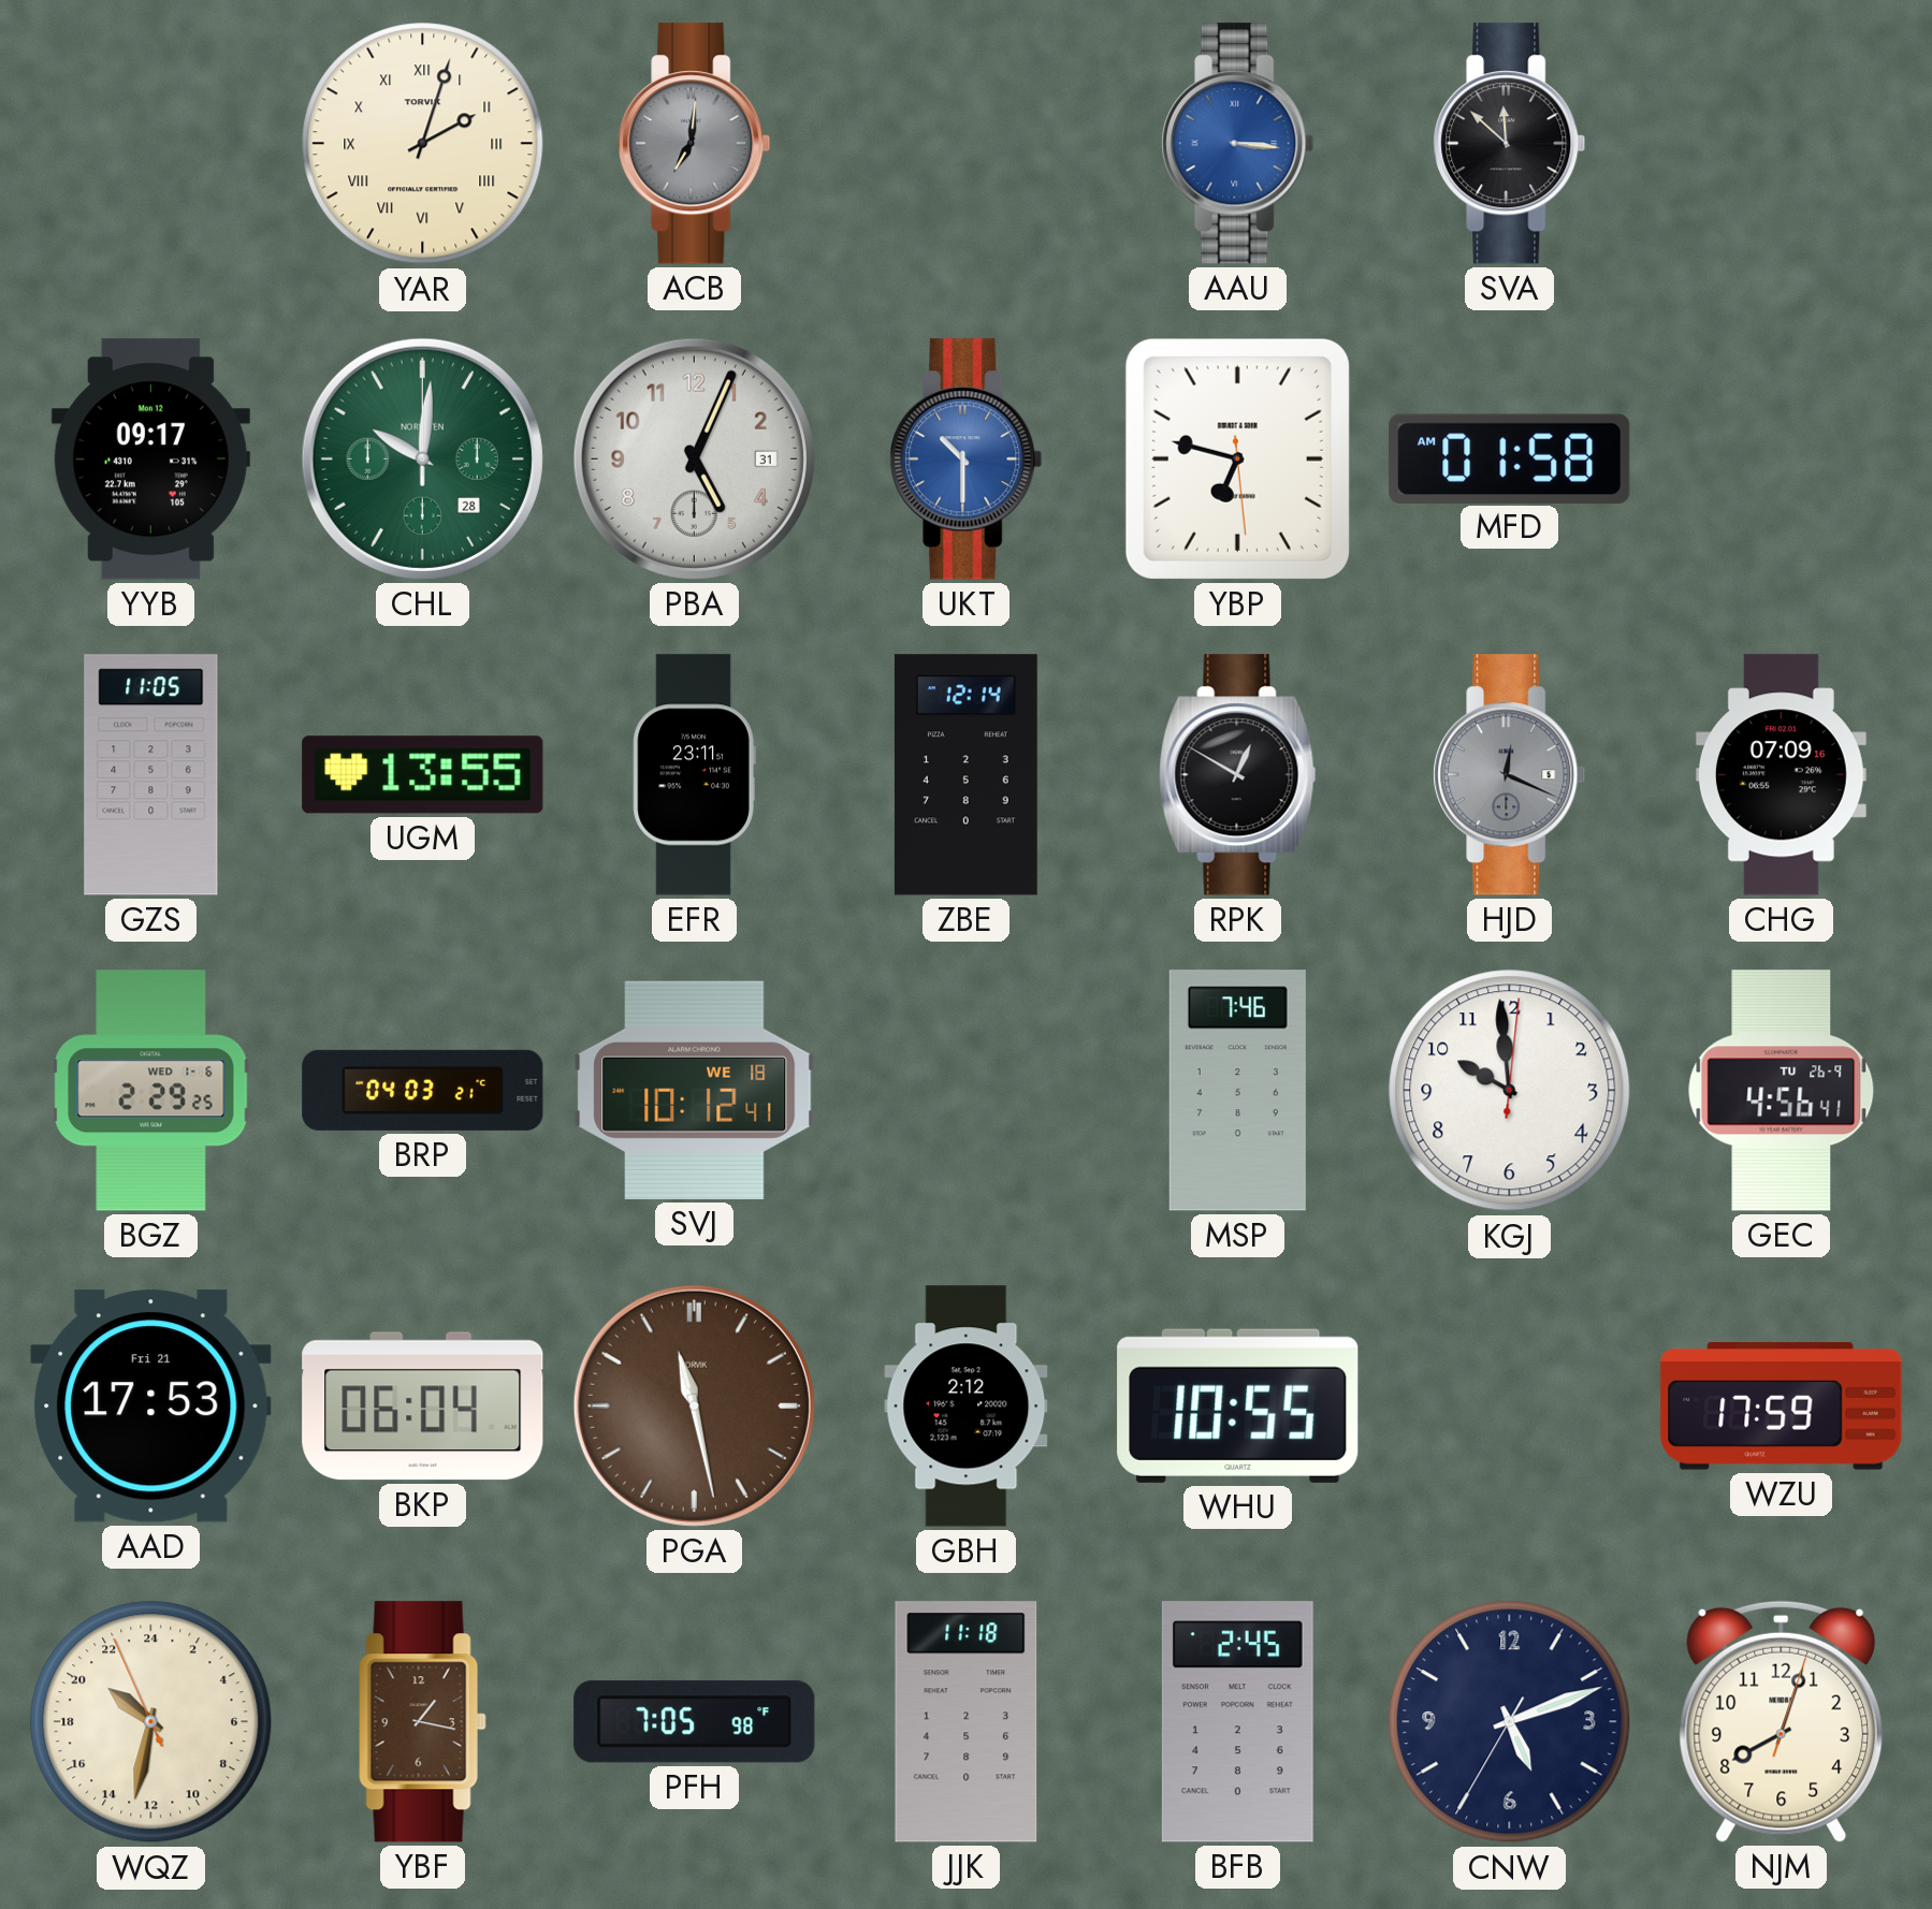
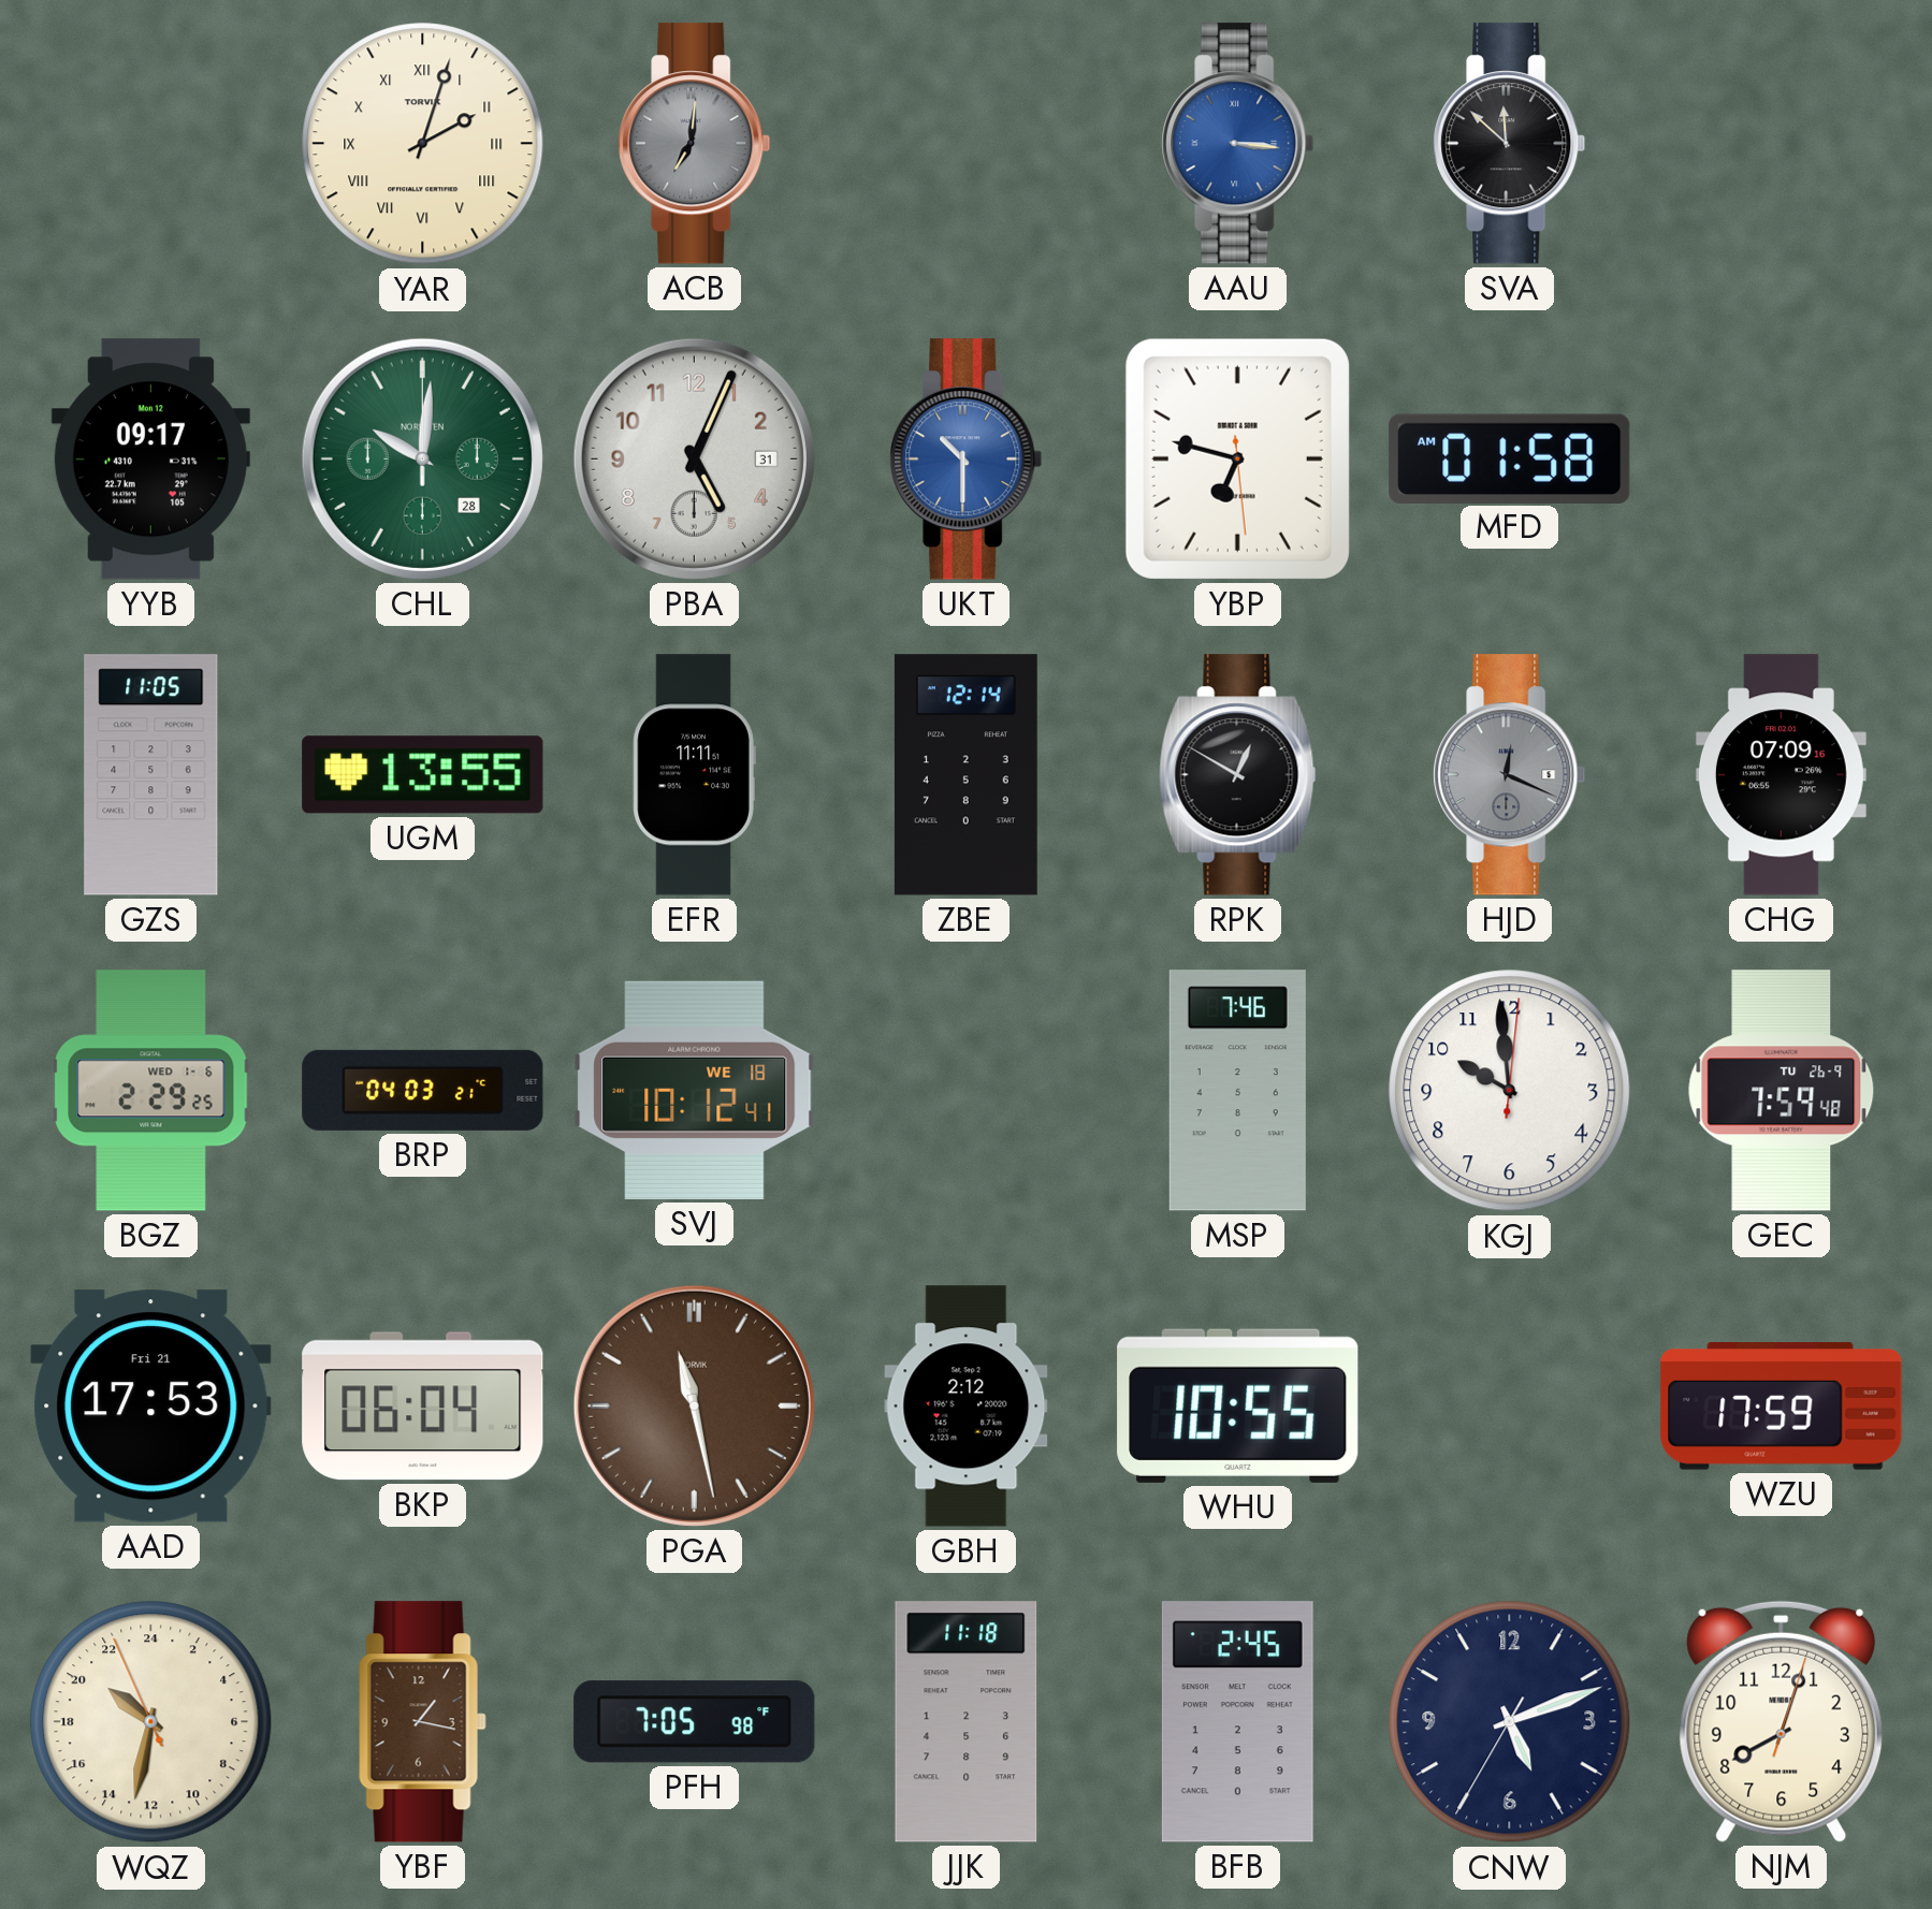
EFR: 23:11 -> 11:11 (694, 775)
GEC: 4:56 -> 7:59 (1782, 1091)
